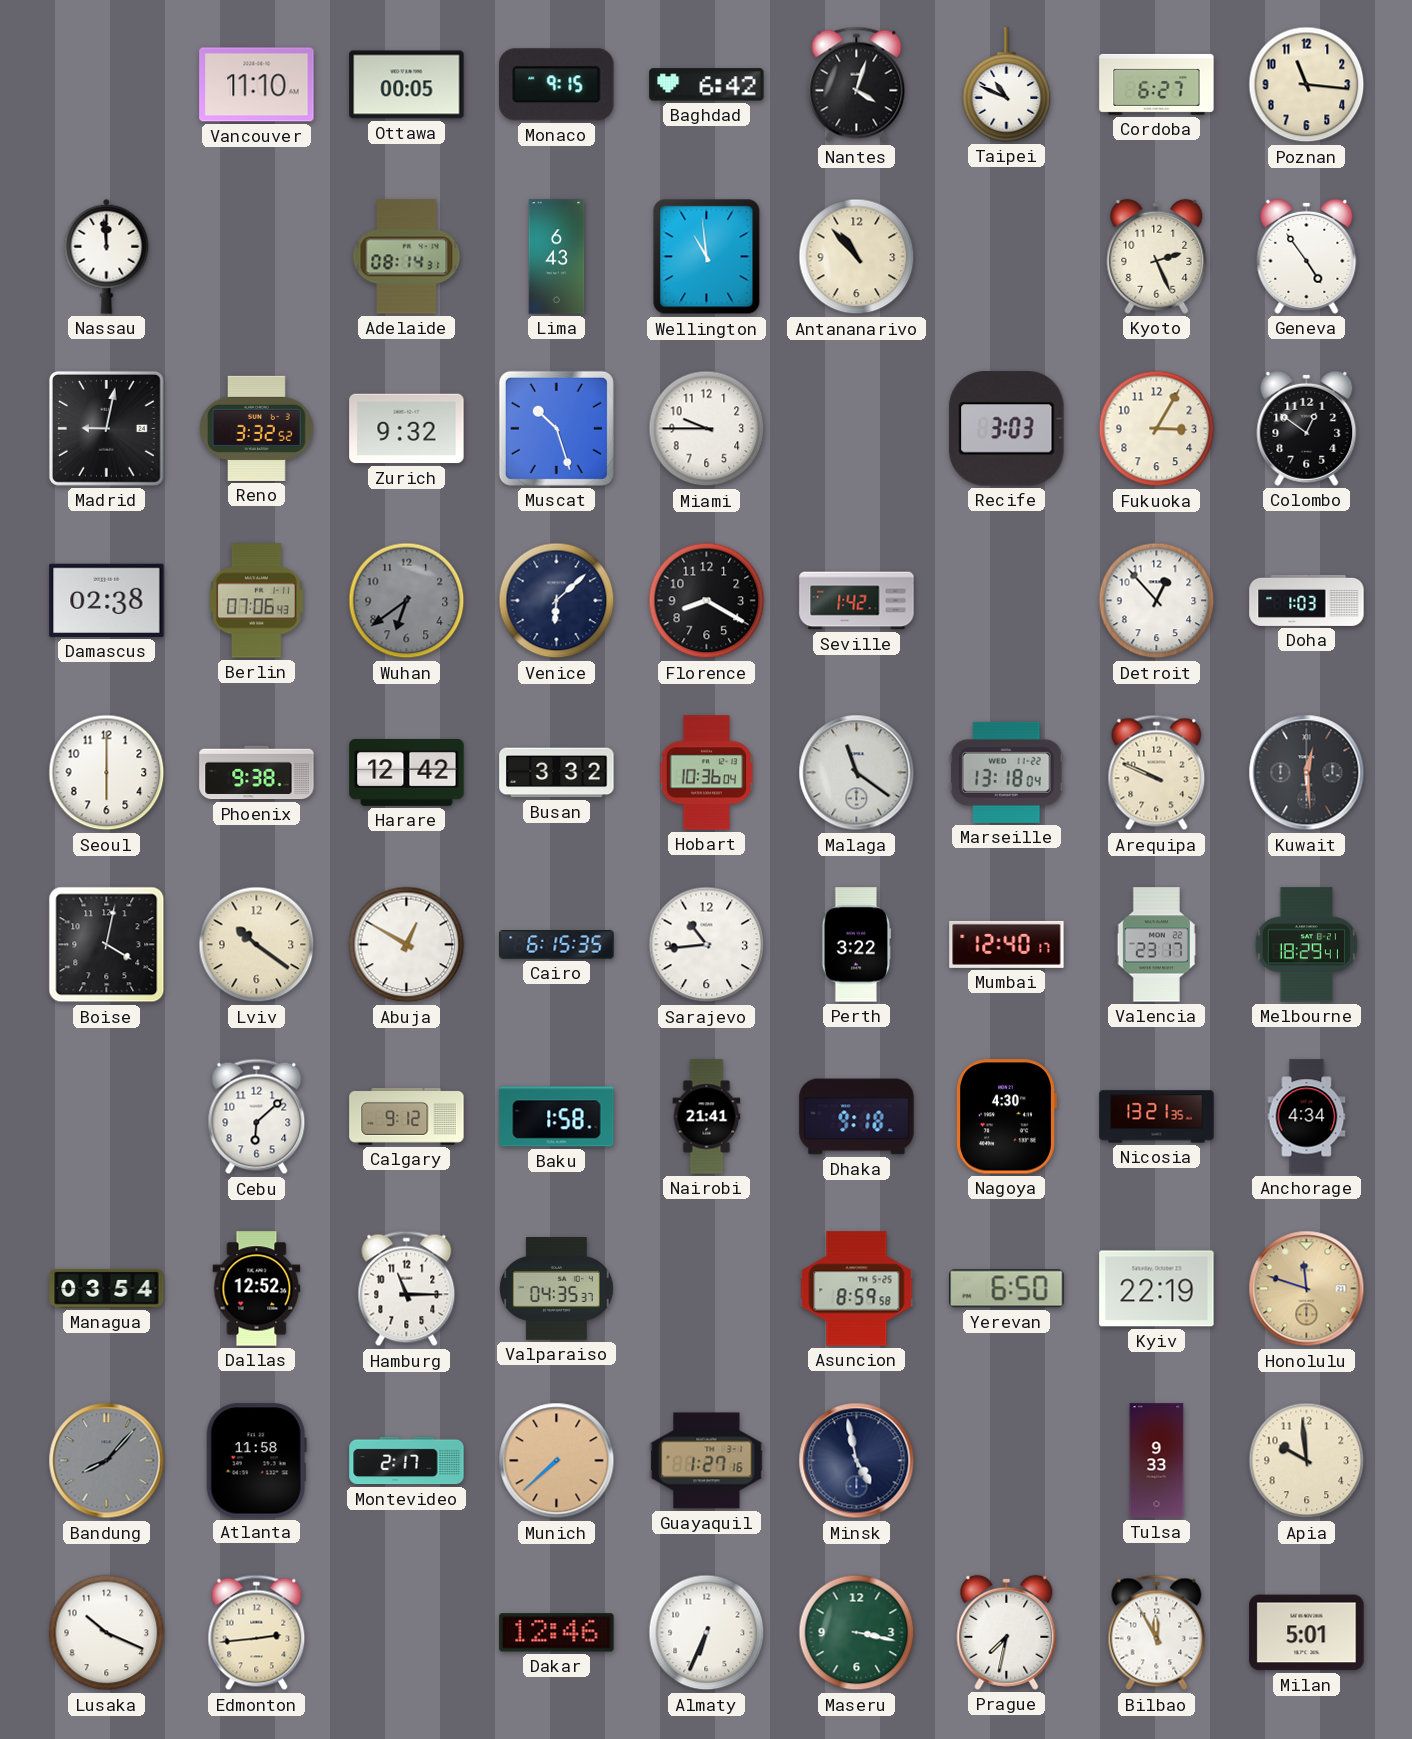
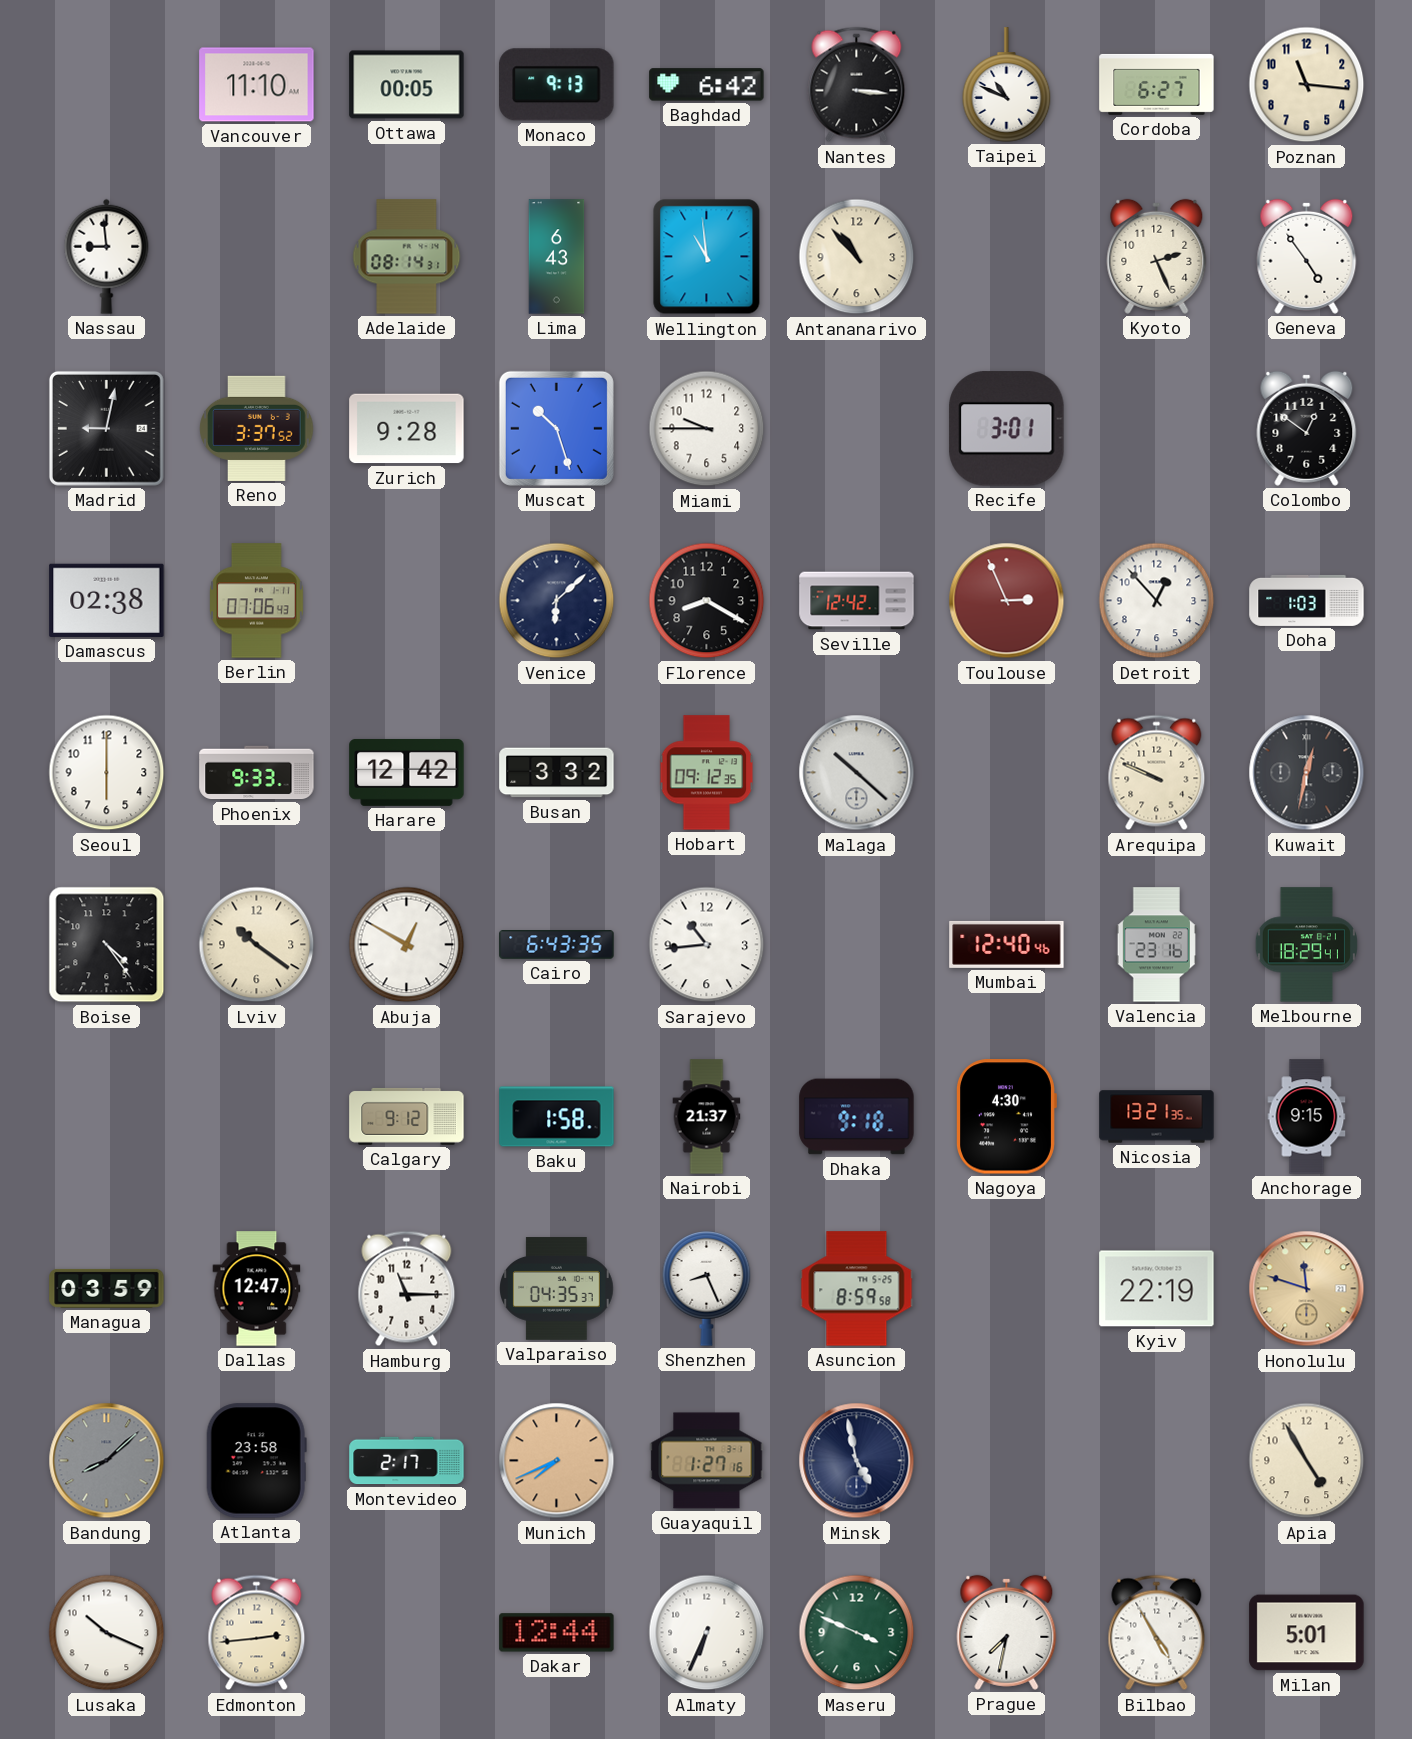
Monaco: 9:15 -> 9:13 (557, 85)
Nantes: 4:03 -> 3:16 (857, 85)
Nassau: 11:59 -> 8:59 (107, 256)
Reno: 3:32 -> 3:37 (257, 428)
Zurich: 9:32 -> 9:28 (407, 429)
Recife: 3:03 -> 3:01 (1007, 429)
Fukuoka: 3:05 -> none (1157, 429)
Wuhan: 6:39 -> none (407, 601)
Seville: 1:42 -> 12:42 (857, 601)
Toulouse: none -> 2:56 (1007, 601)
Phoenix: 9:38 -> 9:33 (257, 773)
Hobart: 10:36 -> 09:12 (707, 773)
Malaga: 11:21 -> 10:22 (857, 773)
Marseille: 13:18 -> none (1006, 772)
Kuwait: 12:29 -> 12:32 (1307, 773)
Boise: 4:02 -> 4:24 (107, 945)
Cairo: 6:15 -> 6:43 (557, 945)
Perth: 3:22 -> none (857, 945)
Mumbai: 12:40:17 -> 12:40:46 (1007, 944)
Valencia: 23:17 -> 23:16 (1156, 945)
Cebu: 6:08 -> none (257, 1117)
Nairobi: 21:41 -> 21:37 (707, 1117)
Anchorage: 4:34 -> 9:15 (1307, 1117)
Managua: 03:54 -> 03:59 (107, 1288)
Dallas: 12:52 -> 12:47 (257, 1289)
Shenzhen: none -> 8:26 (707, 1289)
Yerevan: 6:50 -> none (1007, 1289)
Bandung: 8:07 -> 8:08 (107, 1461)
Atlanta: 11:58 -> 23:58 (256, 1461)
Munich: 7:38 -> 7:41 (557, 1461)
Tulsa: 9:33 -> none (1157, 1461)
Apia: 9:59 -> 4:55 (1307, 1461)
Dakar: 12:46 -> 12:44 (557, 1633)
Maseru: 3:17 -> 3:49 (857, 1633)
Bilbao: 11:55 -> 4:55 (1157, 1633)
